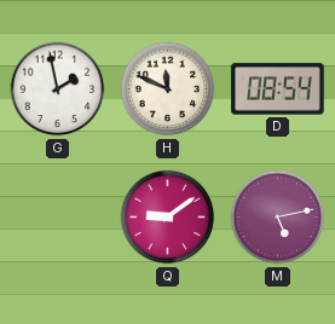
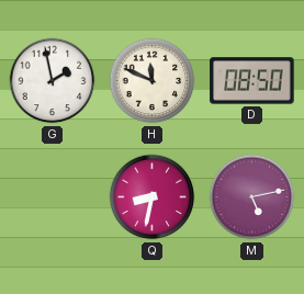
D: 08:54 -> 08:50 (252, 81)
Q: 9:09 -> 8:32 (153, 197)
